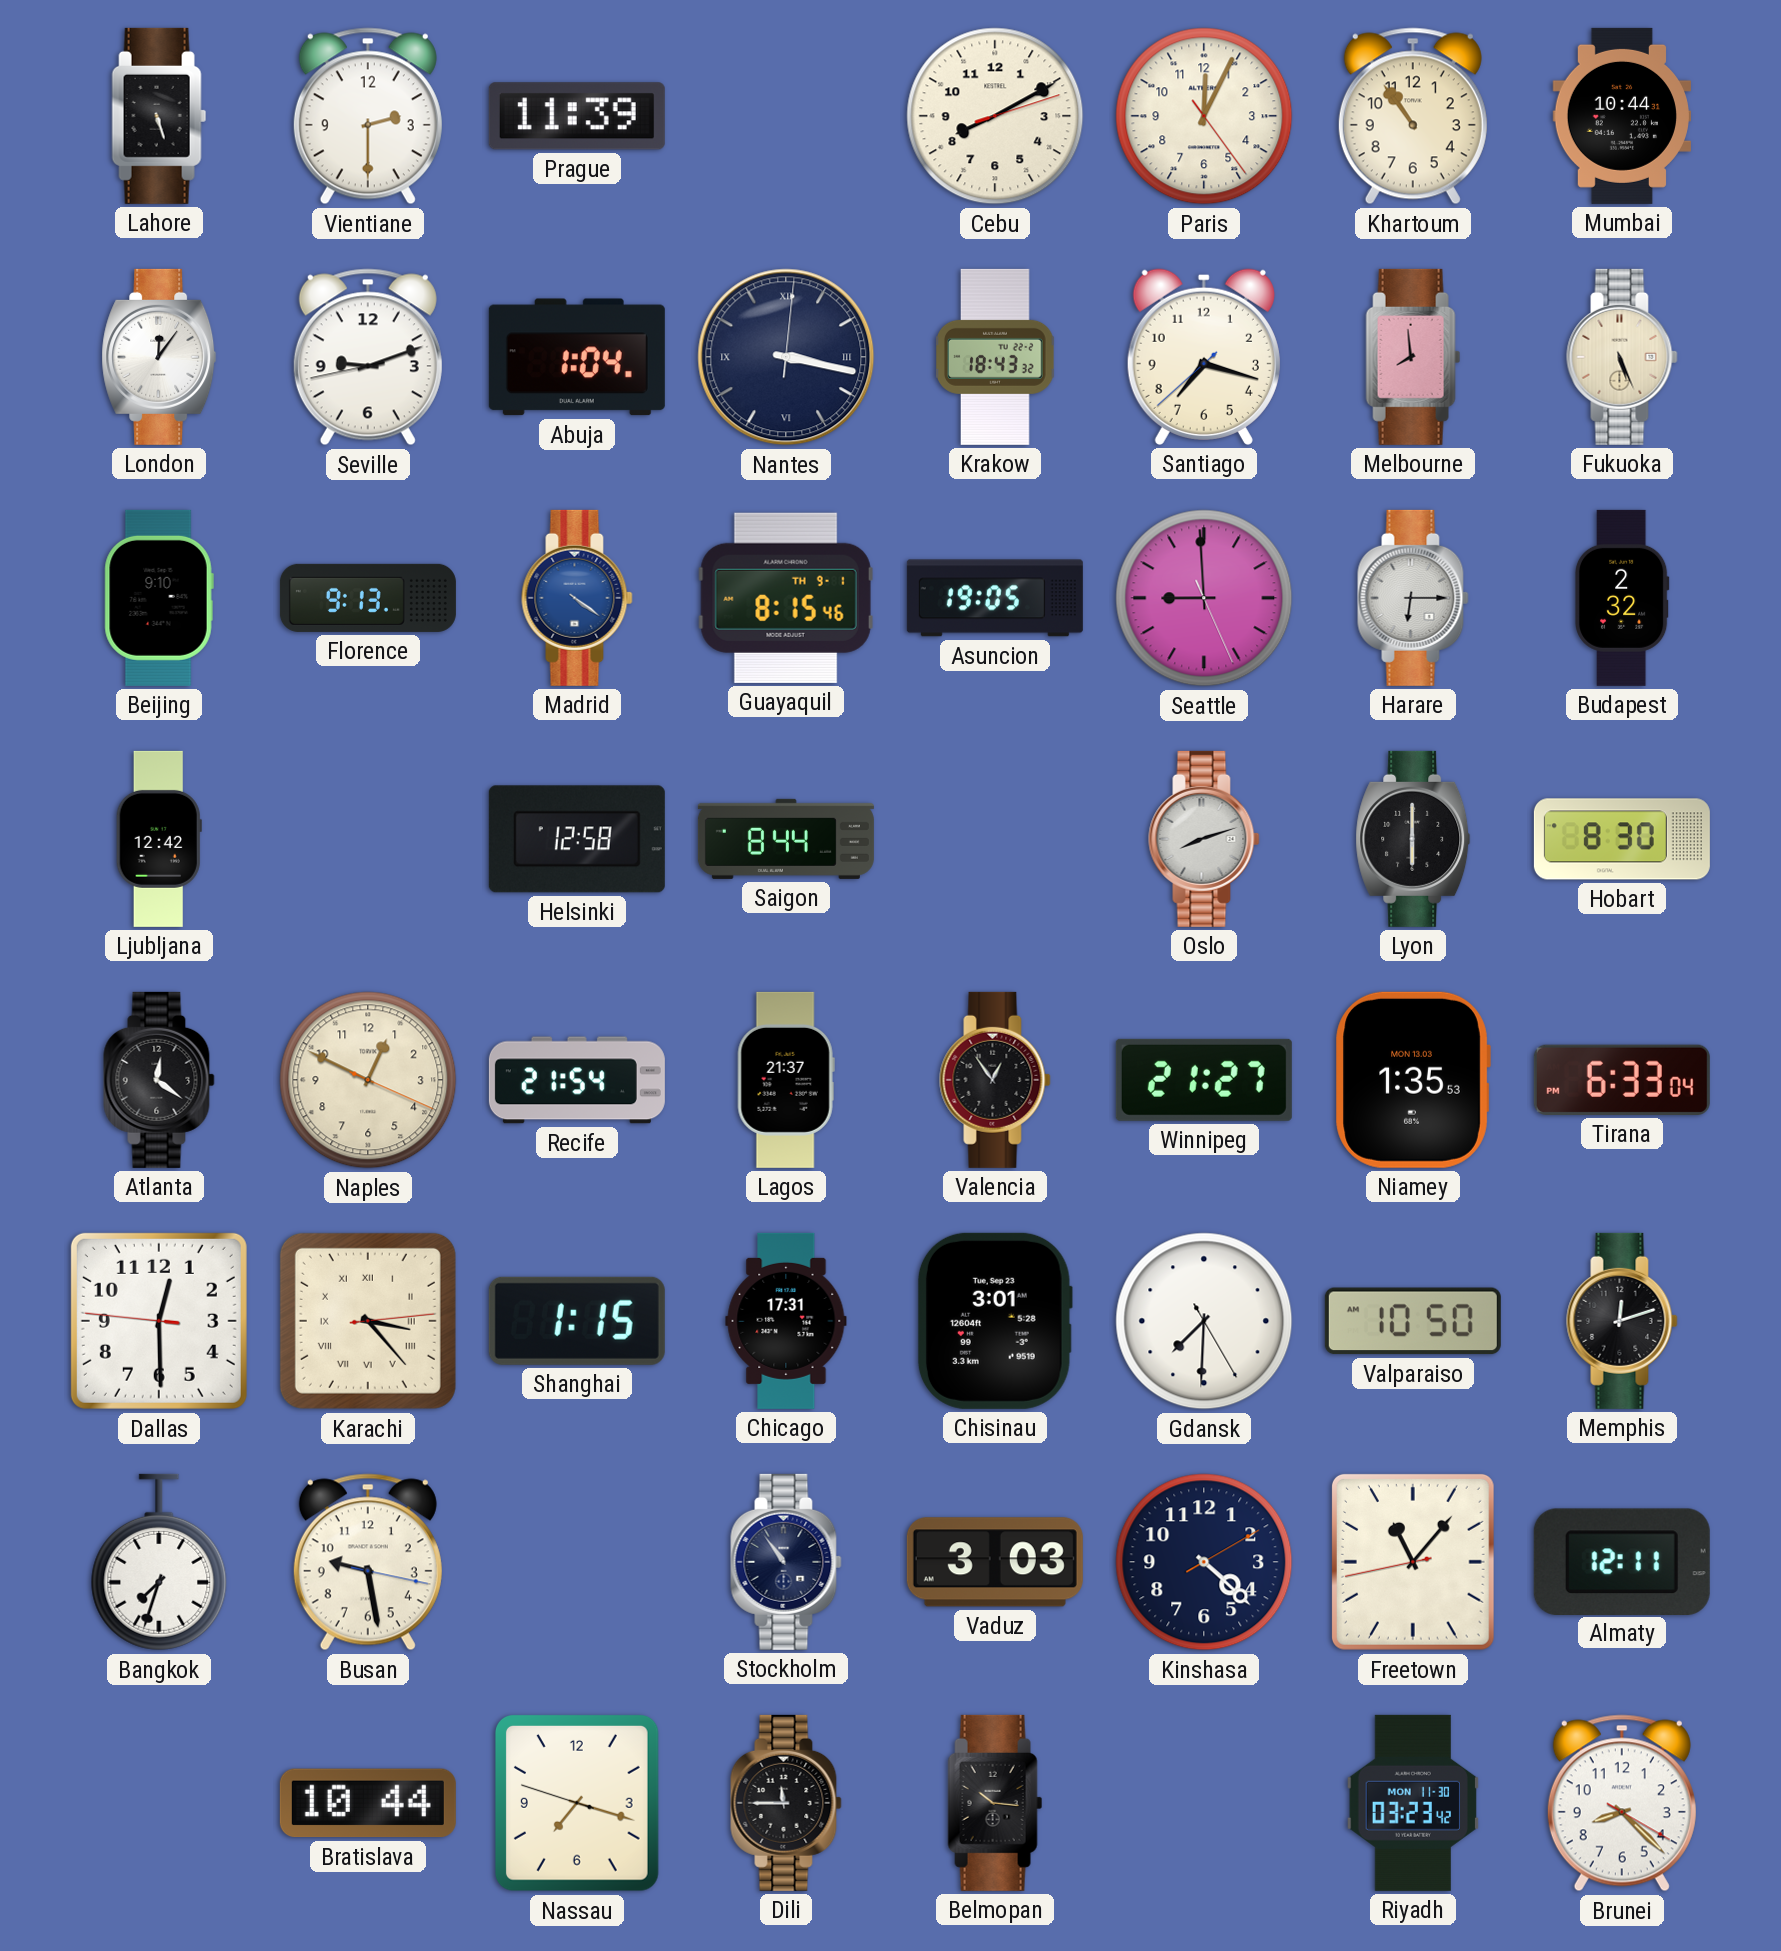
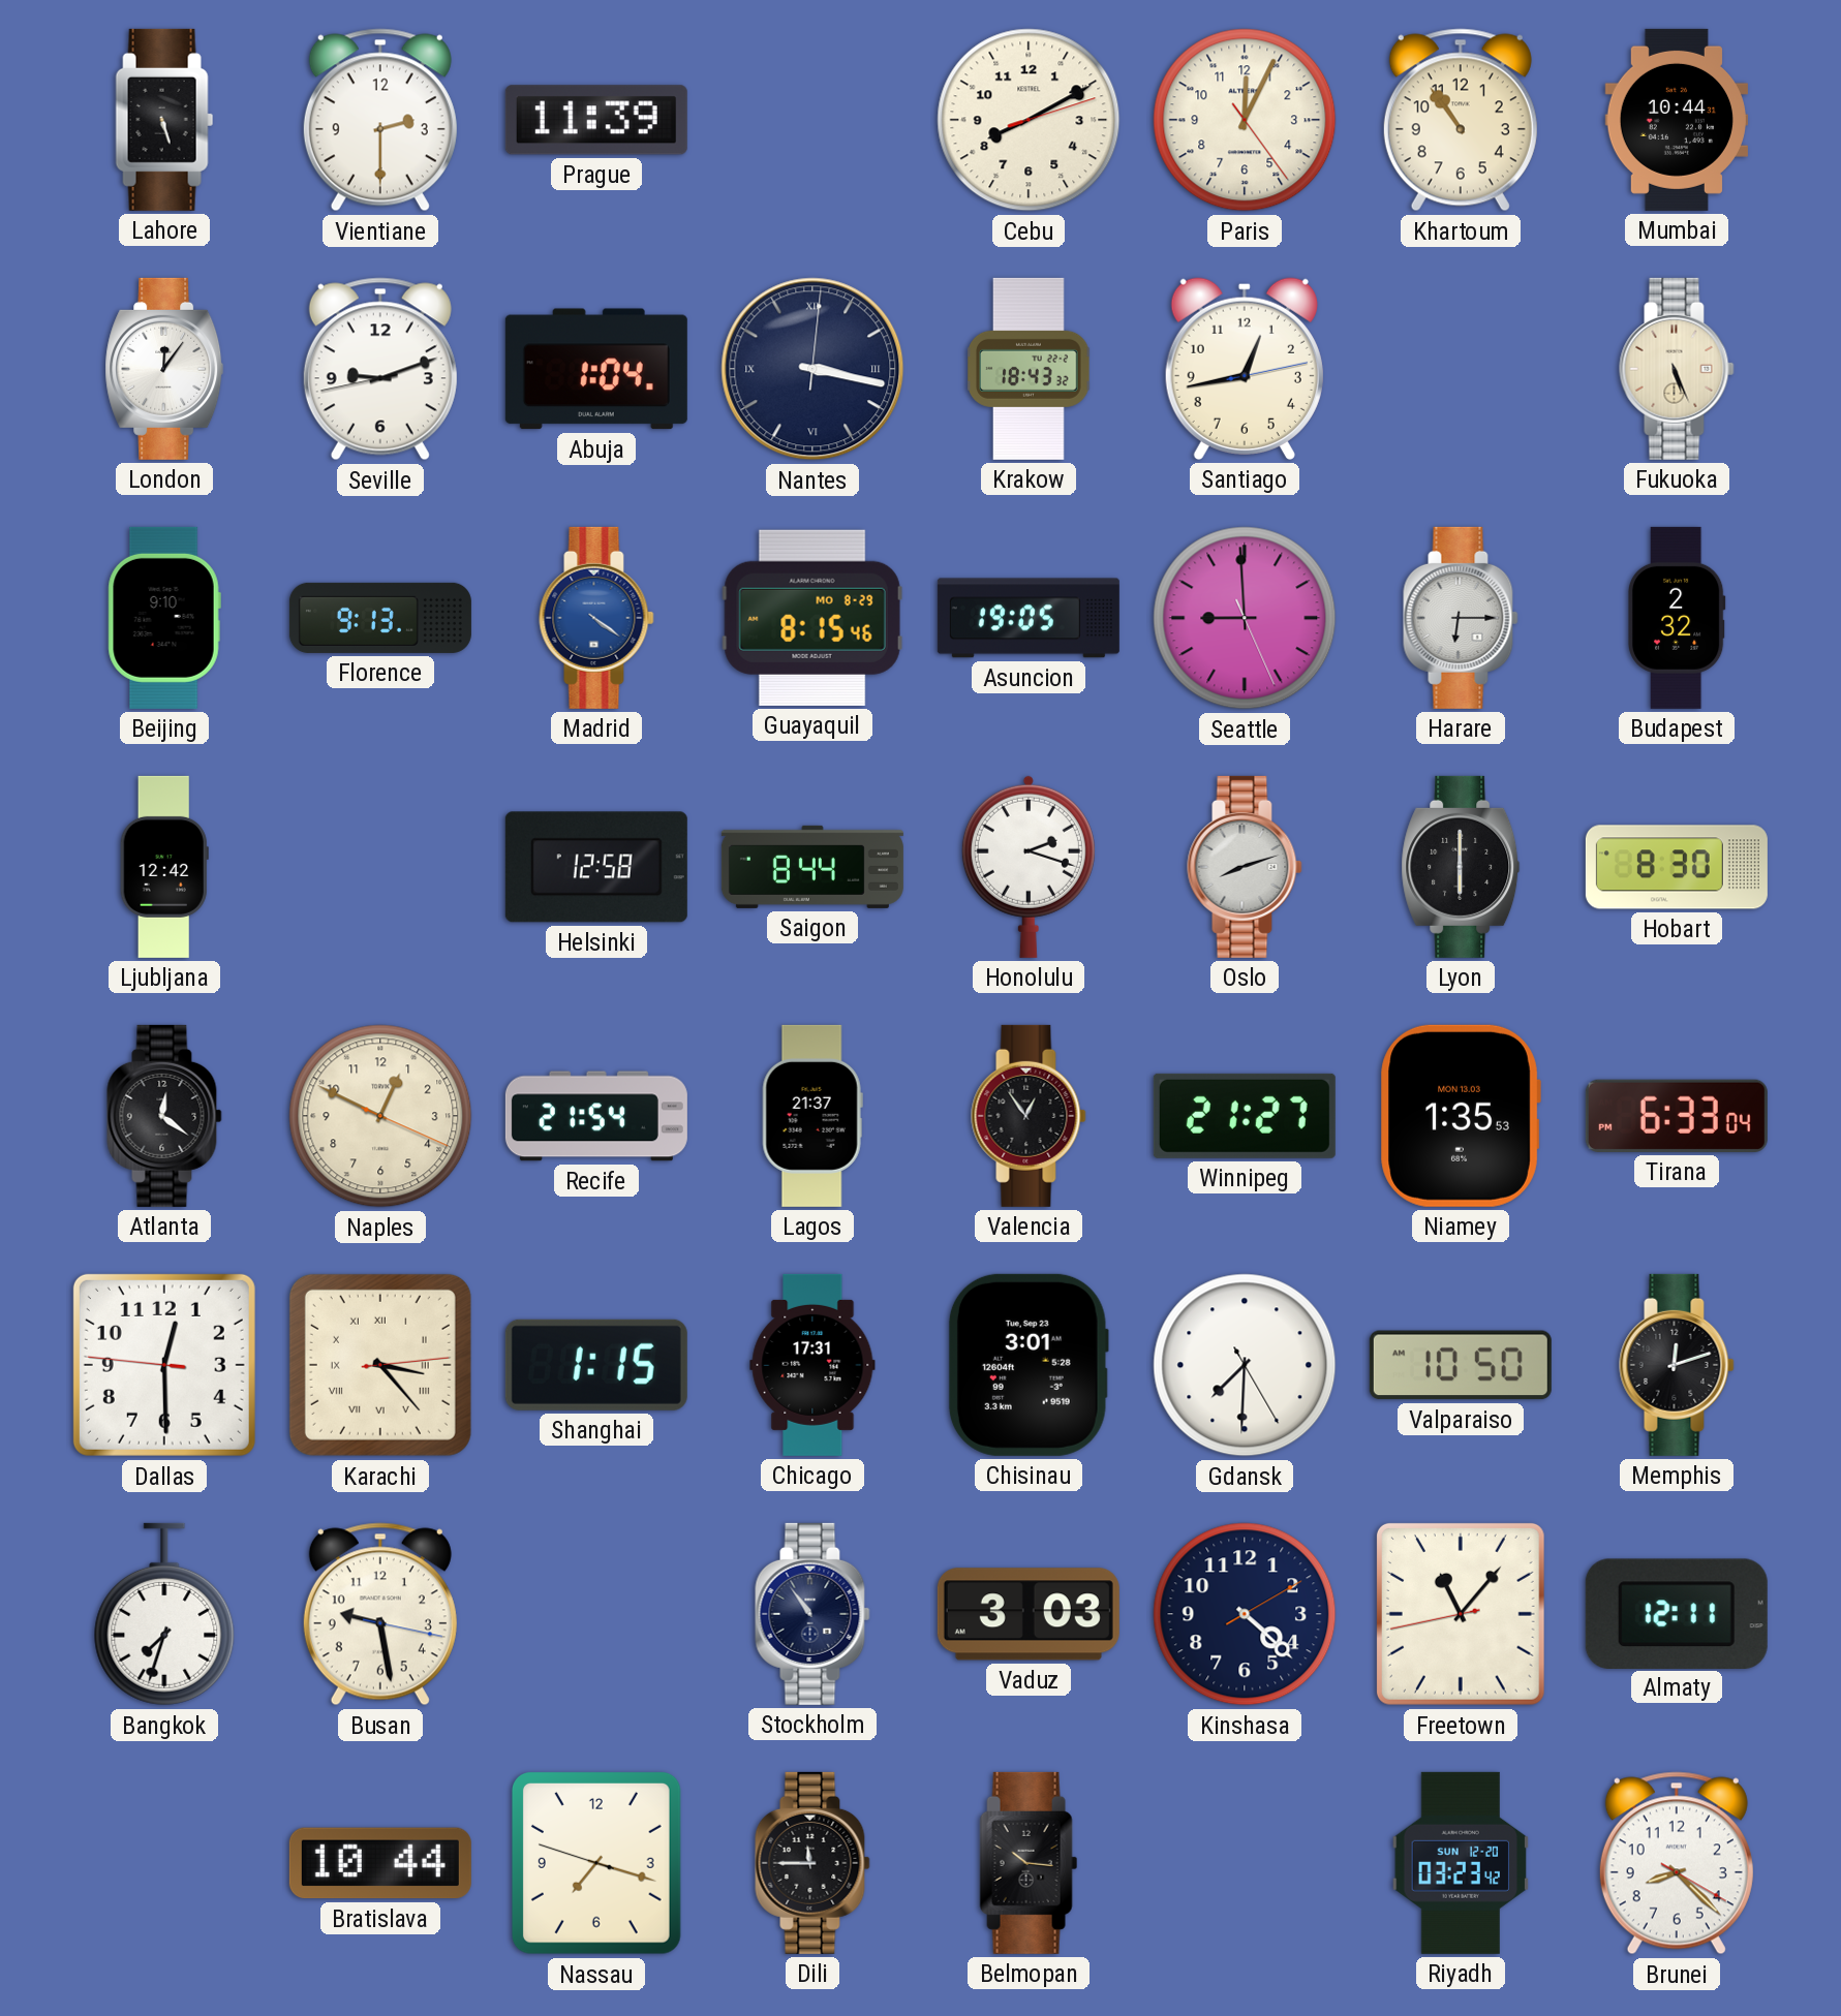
Santiago: 7:17 -> 12:43 (1245, 369)
Melbourne: 7:59 -> none (1413, 357)
Guayaquil date: TH 9-1 -> MO 8-29 (812, 618)
Honolulu: none -> 2:18 (1029, 867)
Riyadh date: MON 11-30 -> SUN 12-20 (1460, 1863)
